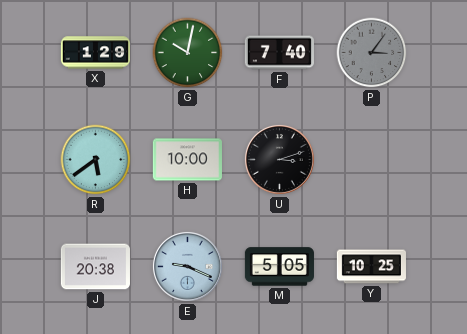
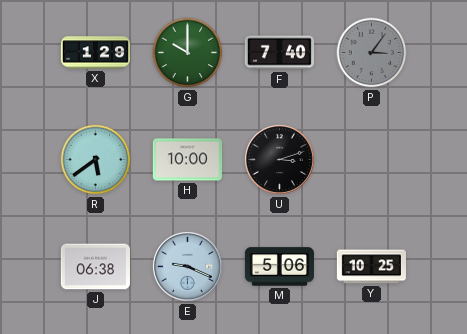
G: 10:02 -> 10:00 (188, 53)
J: 20:38 -> 06:38 (95, 267)
M: 5:05 -> 5:06 (279, 267)
